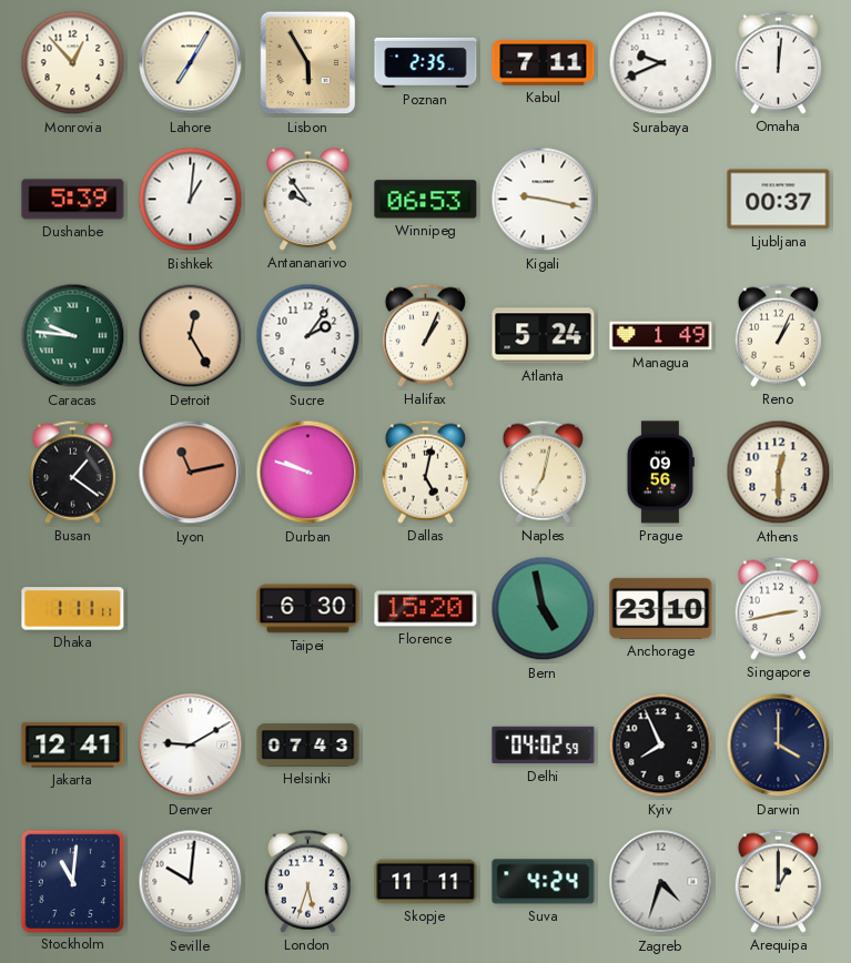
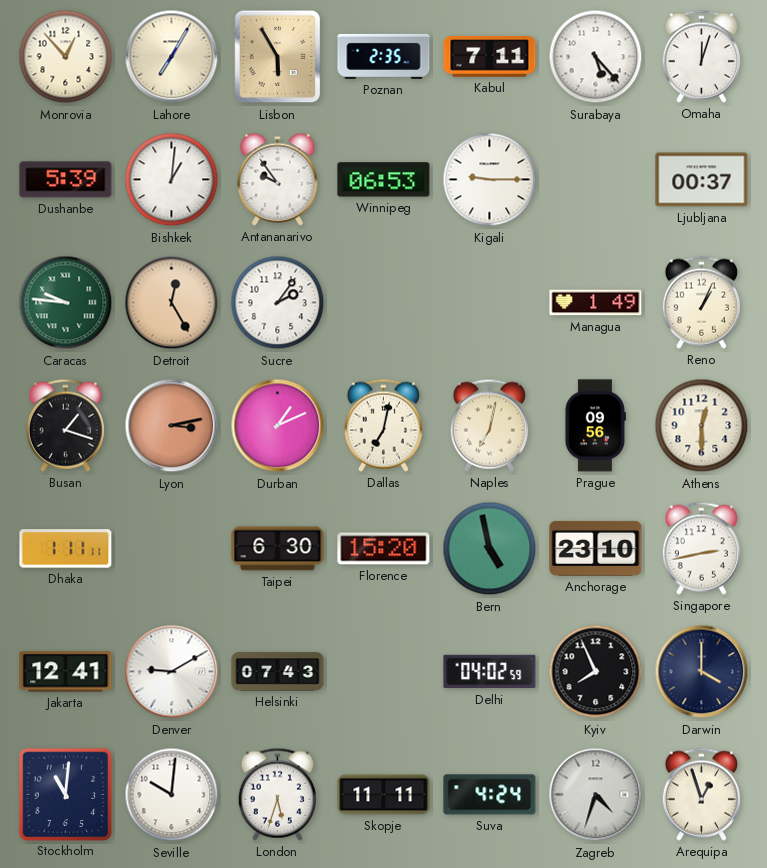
Surabaya: 9:41 -> 5:23 (596, 57)
Omaha: 12:01 -> 12:03 (701, 56)
Kigali: 9:17 -> 9:15 (490, 180)
Halifax: 1:04 -> none (425, 335)
Atlanta: 5:24 -> none (544, 336)
Busan: 1:21 -> 1:18 (65, 425)
Lyon: 11:13 -> 3:13 (172, 426)
Durban: 9:48 -> 1:11 (278, 426)
Dallas: 5:02 -> 7:02 (383, 425)
Arequipa: 1:00 -> 12:57 (701, 794)
